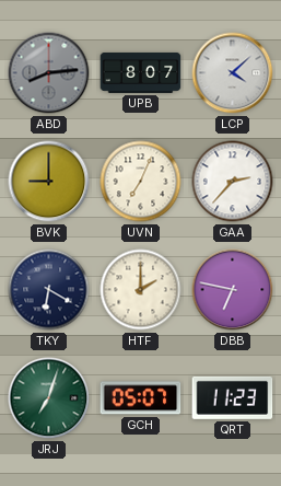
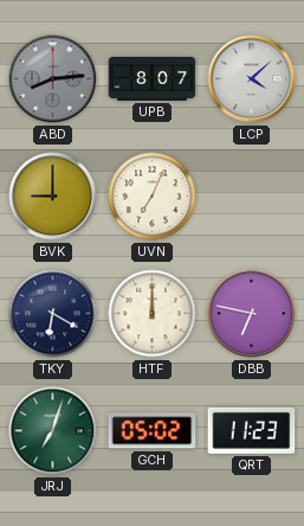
GAA: 2:37 -> none (233, 182)
HTF: 2:00 -> 12:00 (153, 314)
GCH: 05:07 -> 05:02 (153, 431)
